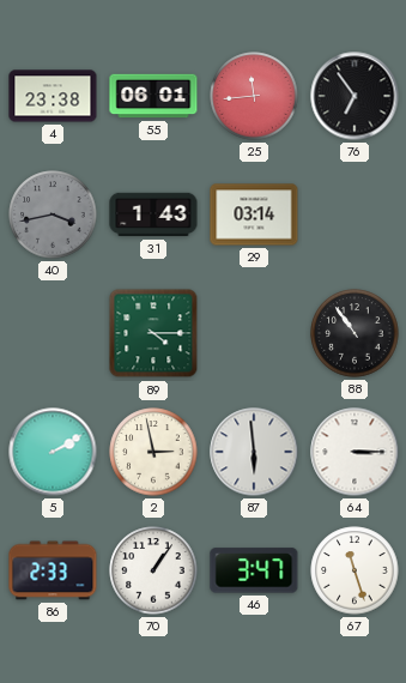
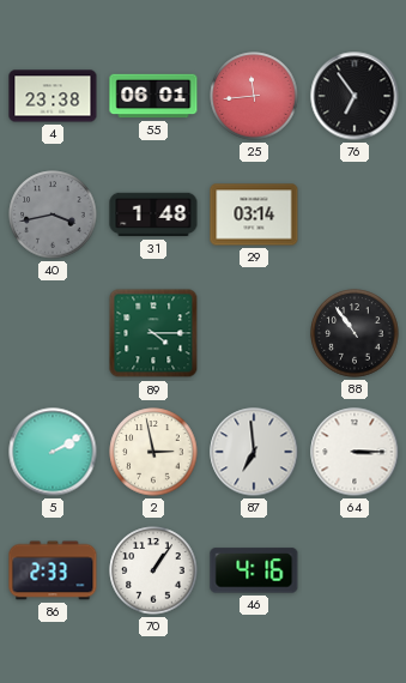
31: 1:43 -> 1:48 (153, 214)
87: 5:59 -> 6:59 (254, 452)
46: 3:47 -> 4:16 (254, 570)
67: 11:27 -> none (355, 570)
